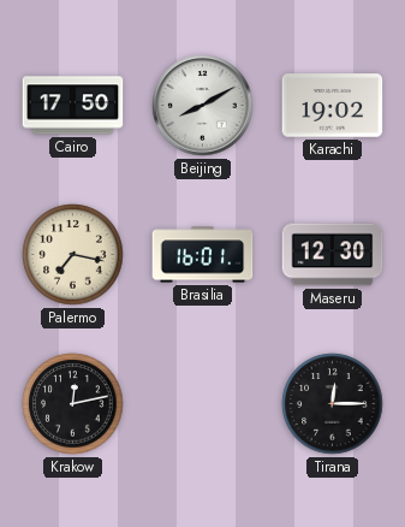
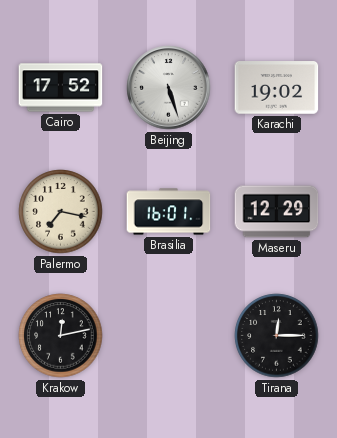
Cairo: 17:50 -> 17:52 (61, 88)
Beijing: 8:10 -> 5:27 (169, 88)
Maseru: 12:30 -> 12:29 (277, 212)
